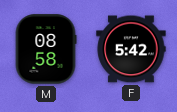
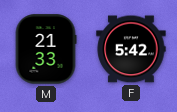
M: 08:58 -> 21:33 (46, 49)
